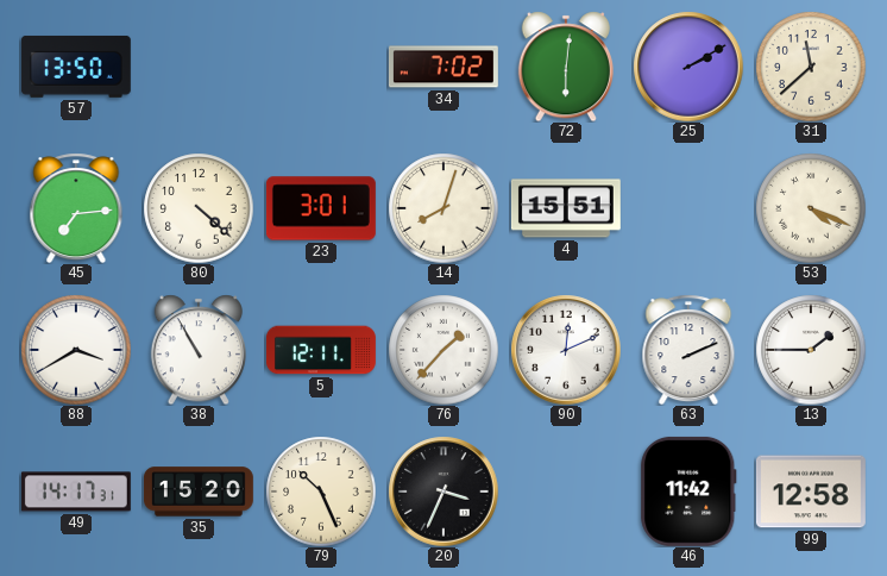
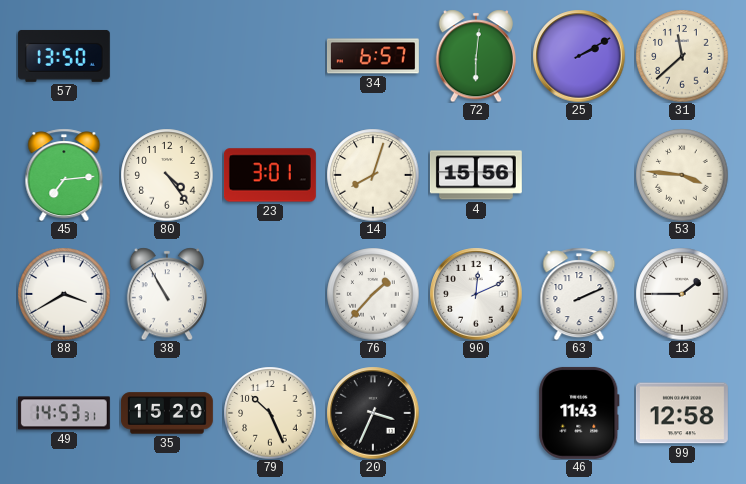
34: 7:02 -> 6:57 (373, 56)
80: 4:22 -> 4:24 (167, 175)
4: 15:51 -> 15:56 (476, 175)
53: 4:19 -> 3:46 (682, 175)
5: 12:11 -> none (321, 350)
49: 14:17 -> 14:53 (64, 413)
46: 11:42 -> 11:43 (579, 413)
